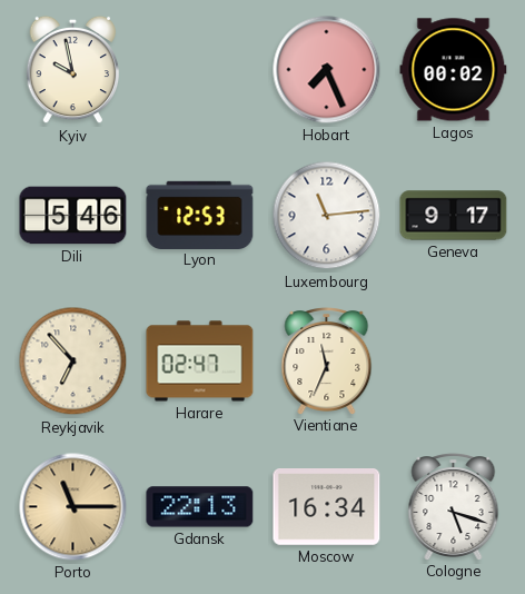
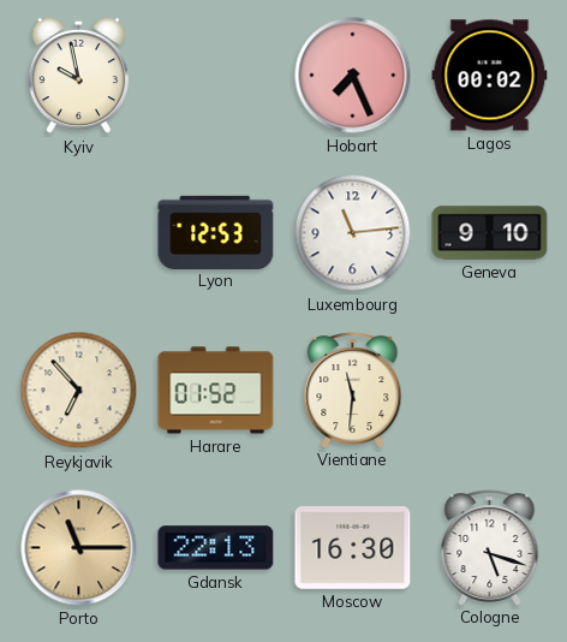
Dili: 5:46 -> none (73, 216)
Geneva: 9:17 -> 9:10 (490, 233)
Harare: 02:47 -> 01:52 (216, 391)
Vientiane: 11:34 -> 11:31 (353, 391)
Moscow: 16:34 -> 16:30 (353, 548)
